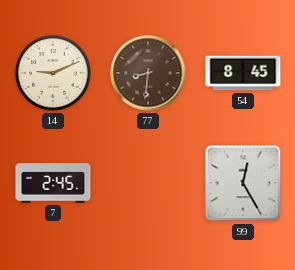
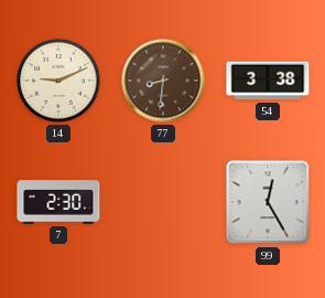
54: 8:45 -> 3:38 (268, 81)
7: 2:45 -> 2:30 (58, 202)
